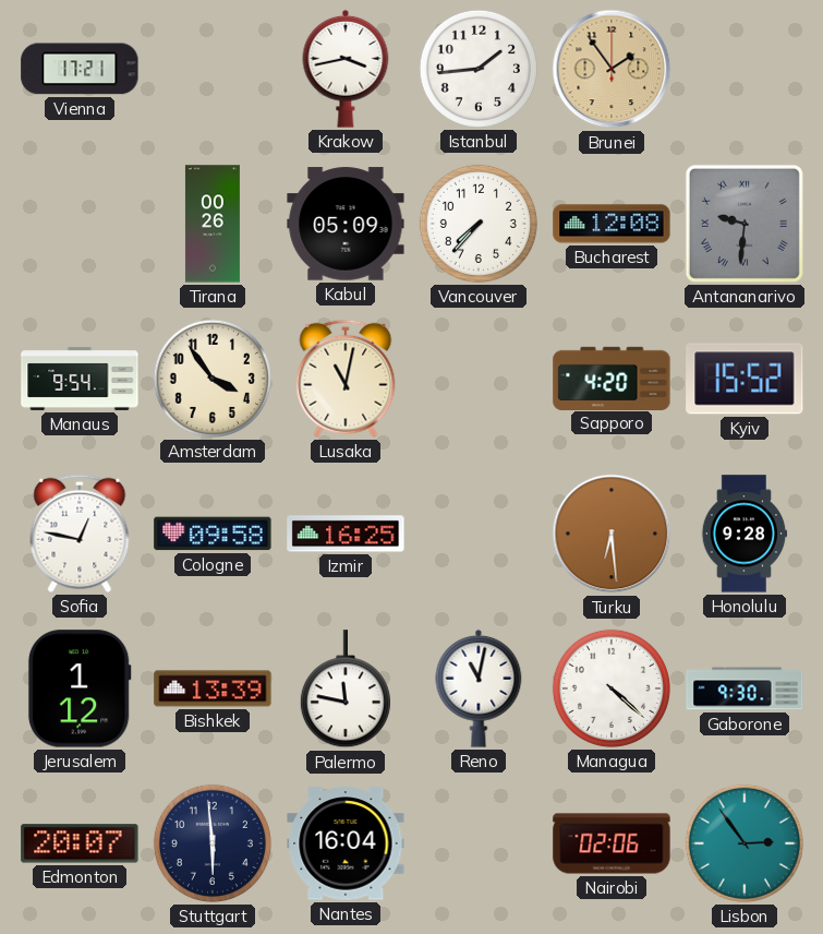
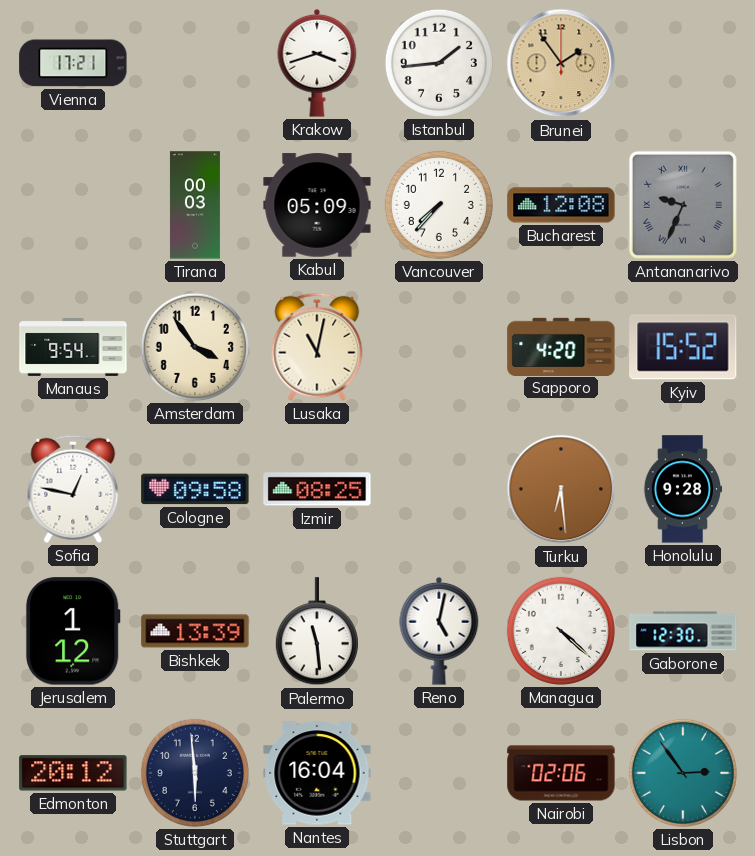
Krakow: 3:43 -> 3:42 (317, 63)
Tirana: 00:26 -> 00:03 (195, 205)
Antananarivo: 9:31 -> 9:34 (683, 205)
Izmir: 16:25 -> 08:25 (317, 489)
Palermo: 11:47 -> 11:29 (317, 632)
Reno: 11:02 -> 5:02 (439, 631)
Gaborone: 9:30 -> 12:30 (683, 631)
Edmonton: 20:07 -> 20:12 (73, 773)
